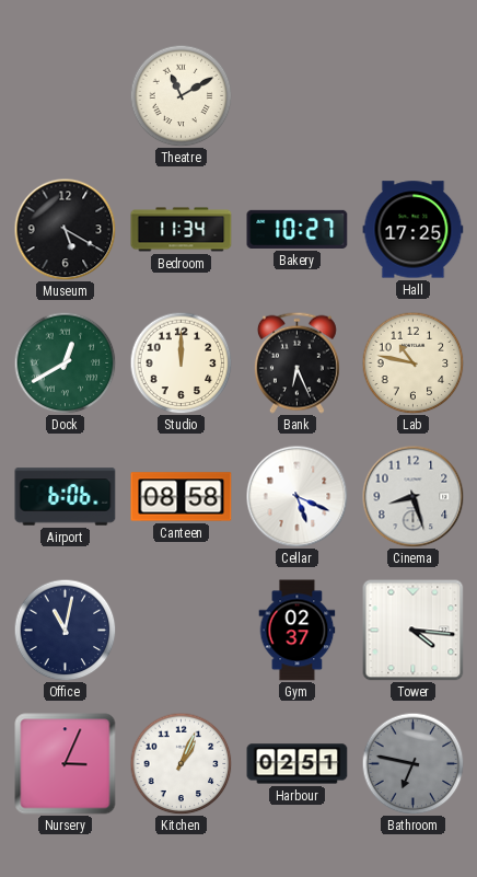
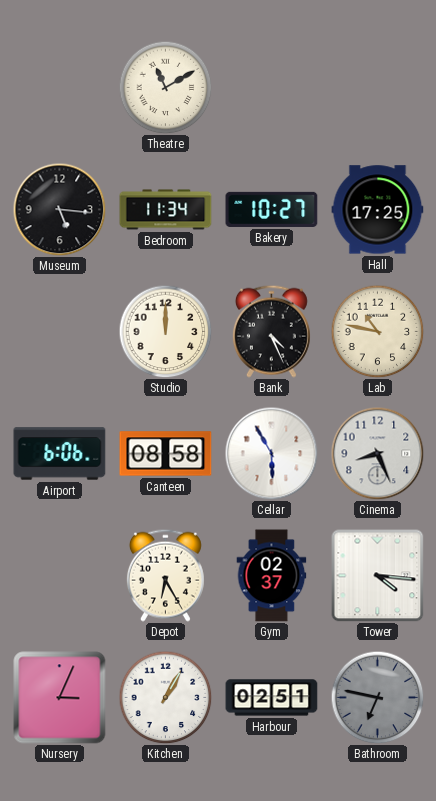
Museum: 5:20 -> 5:16 (59, 209)
Dock: 12:40 -> none (65, 362)
Bank: 6:26 -> 4:26 (271, 331)
Cellar: 5:19 -> 5:55 (271, 453)
Cinema: 8:27 -> 8:26 (377, 453)
Office: 11:02 -> none (65, 630)
Depot: none -> 6:25 (165, 575)
Kitchen: 1:04 -> 1:05 (165, 697)
